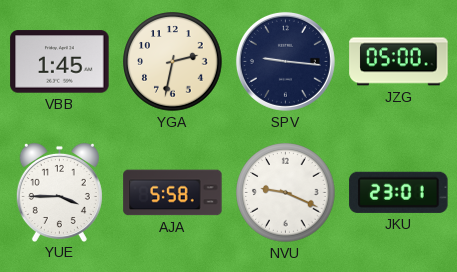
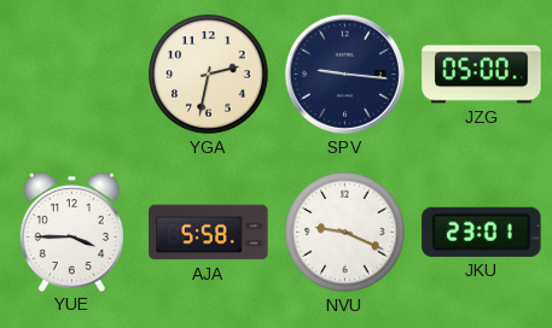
VBB: 1:45 -> none (60, 62)
